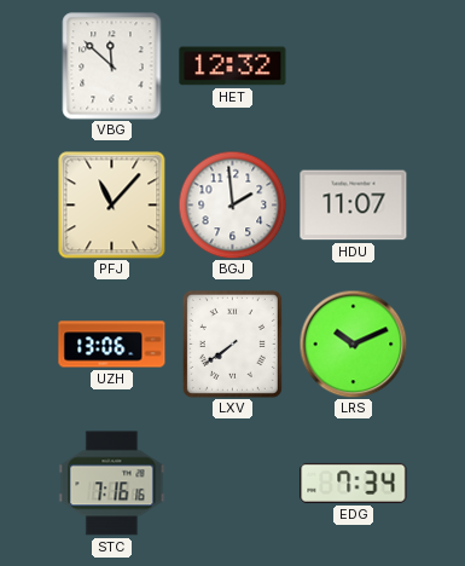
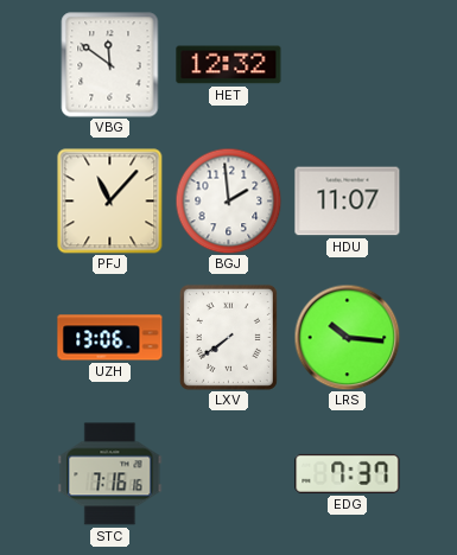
VBG: 11:52 -> 11:51 (110, 65)
LRS: 10:11 -> 10:16 (347, 337)
EDG: 7:34 -> 7:37 (348, 473)
